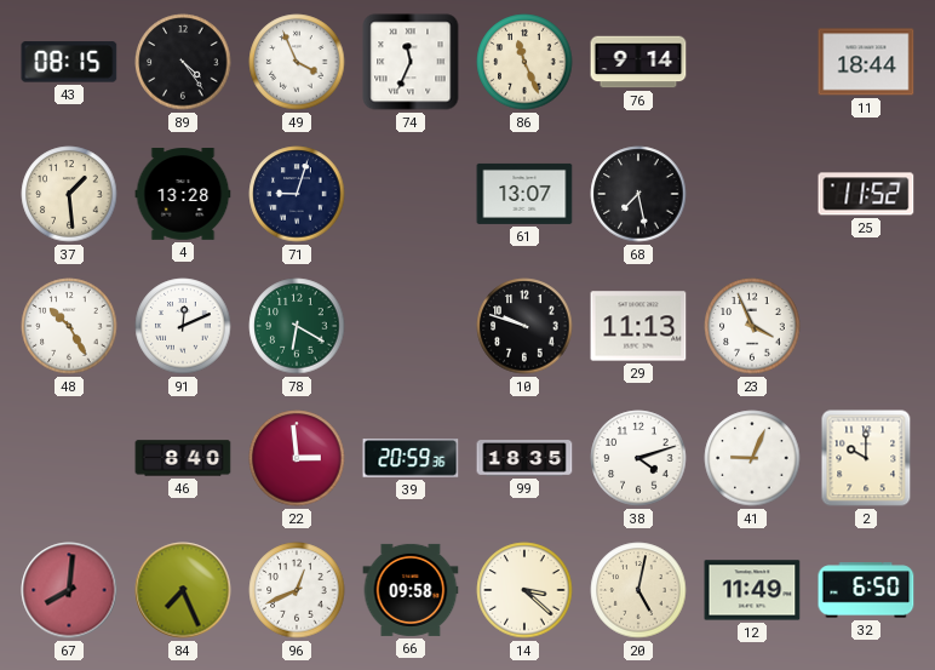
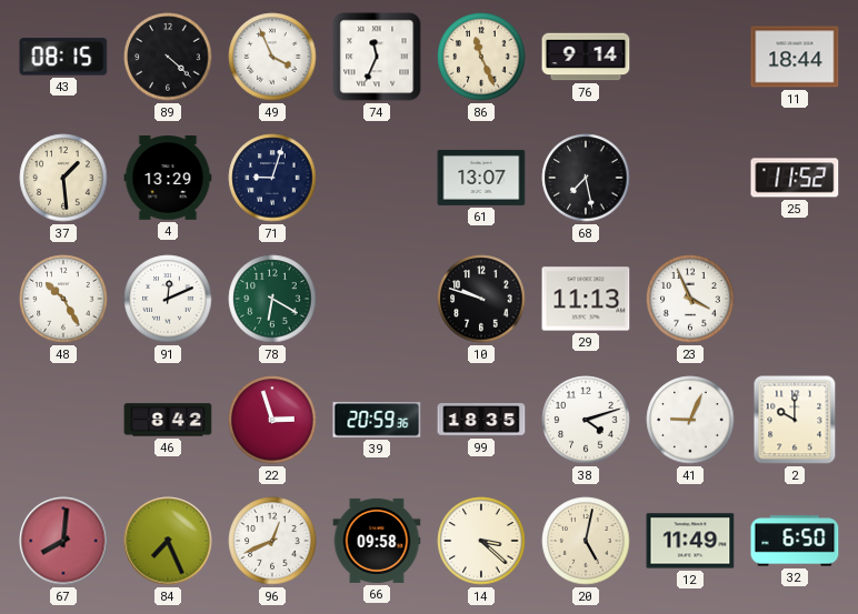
89: 4:24 -> 4:22 (168, 57)
4: 13:28 -> 13:29 (168, 179)
46: 8:40 -> 8:42 (168, 420)
22: 2:59 -> 2:57 (272, 420)
